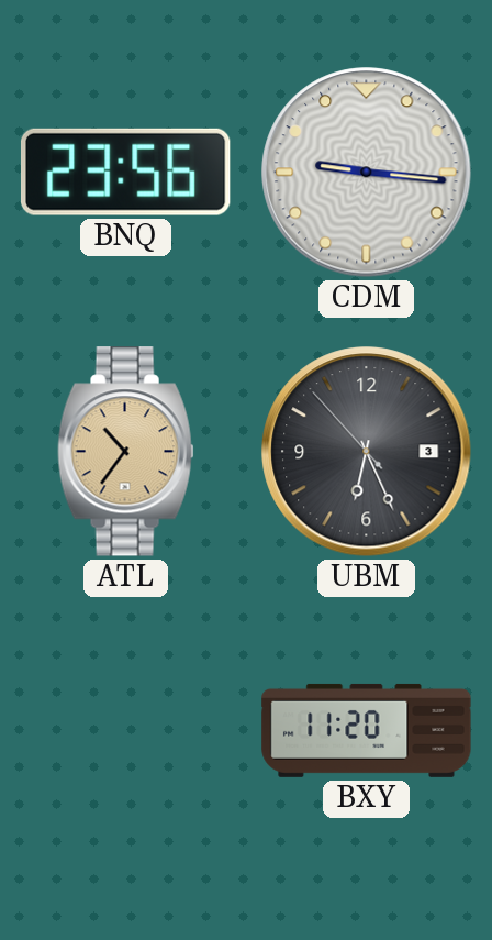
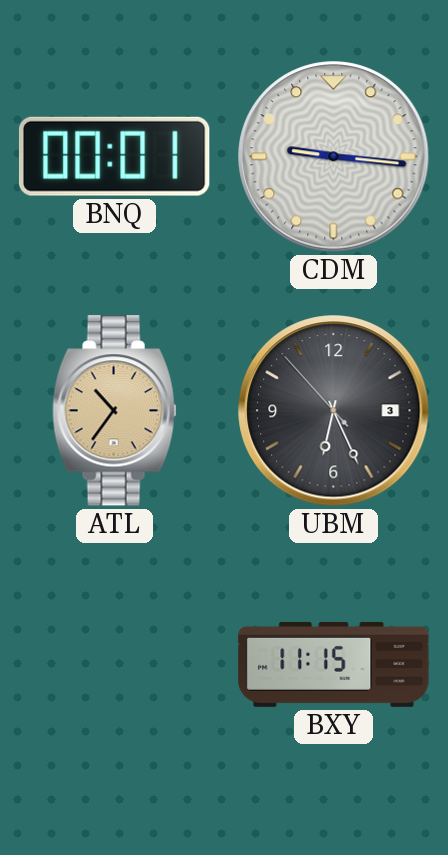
BNQ: 23:56 -> 00:01 (114, 156)
BXY: 11:20 -> 11:15 (334, 664)
